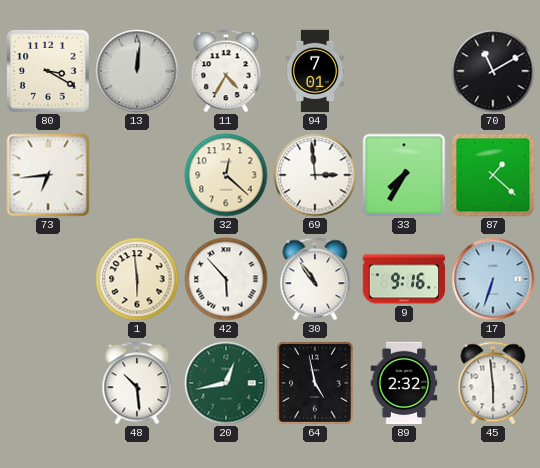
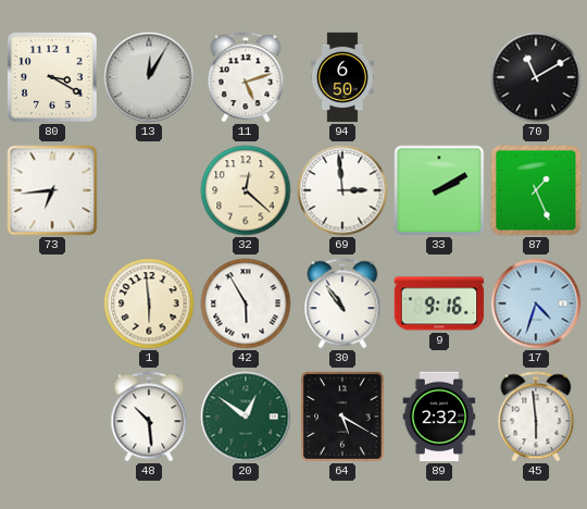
13: 12:01 -> 12:05 (149, 77)
11: 4:35 -> 5:12 (246, 77)
94: 7:01 -> 6:50 (342, 77)
33: 7:35 -> 2:10 (439, 190)
87: 1:22 -> 1:26 (536, 190)
42: 5:53 -> 5:55 (246, 303)
17: 6:33 -> 4:33 (536, 303)
20: 12:43 -> 12:51 (246, 417)
64: 4:58 -> 5:20 (344, 418)
